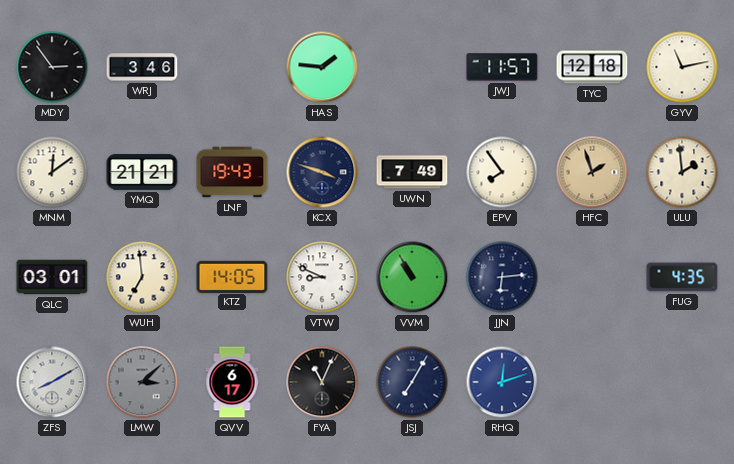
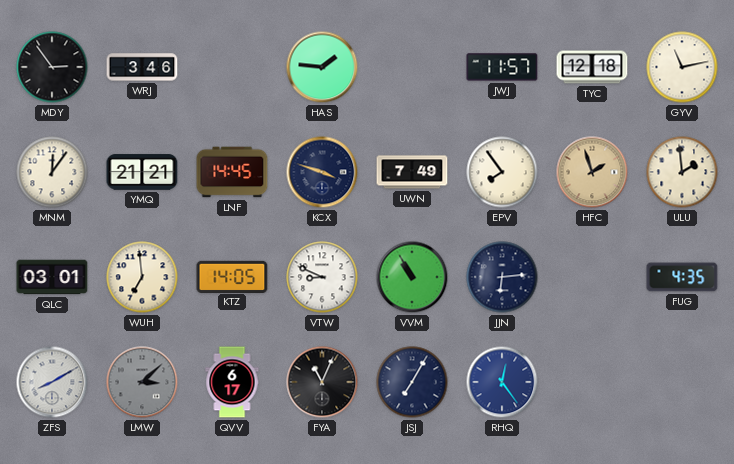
MNM: 12:09 -> 12:06 (52, 172)
LNF: 19:43 -> 14:45 (232, 172)
RHQ: 12:12 -> 12:24 (502, 382)
